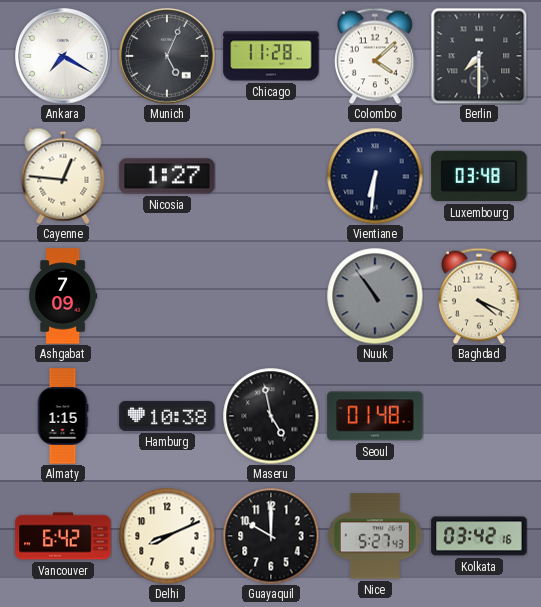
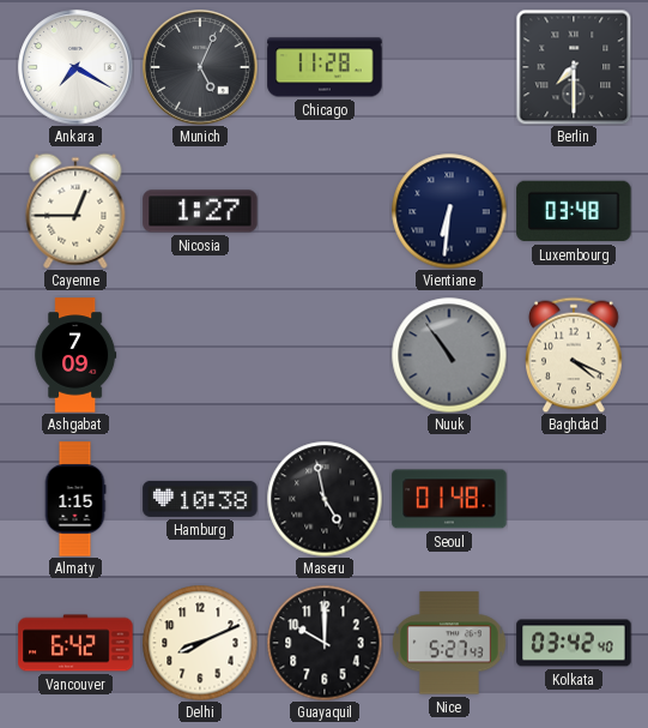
Colombo: 4:08 -> none (376, 56)
Cayenne: 12:46 -> 12:45 (75, 211)
Kolkata: 03:42:16 -> 03:42:40 (574, 643)
